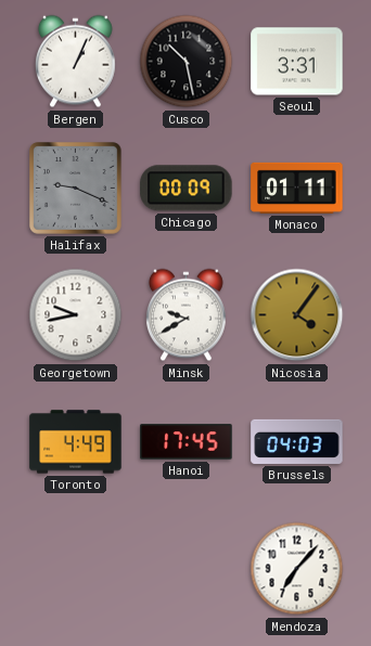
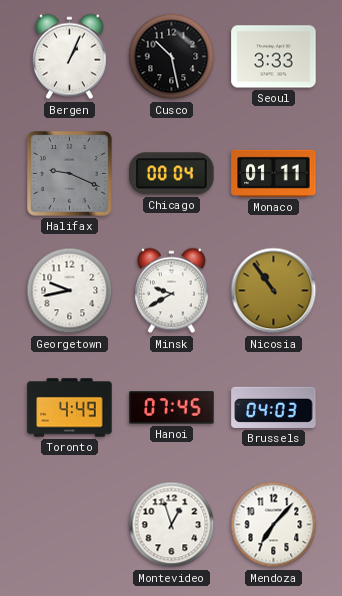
Seoul: 3:31 -> 3:33 (274, 57)
Chicago: 00:09 -> 00:04 (172, 174)
Nicosia: 4:06 -> 10:54 (274, 291)
Hanoi: 17:45 -> 07:45 (172, 408)
Montevideo: none -> 12:57 (172, 525)
